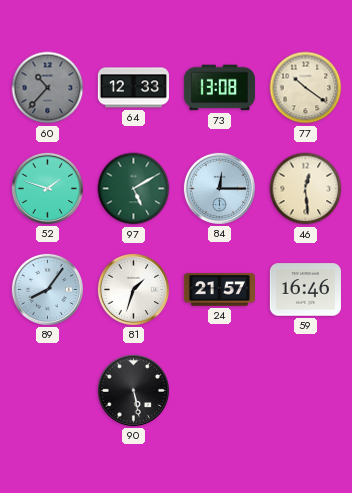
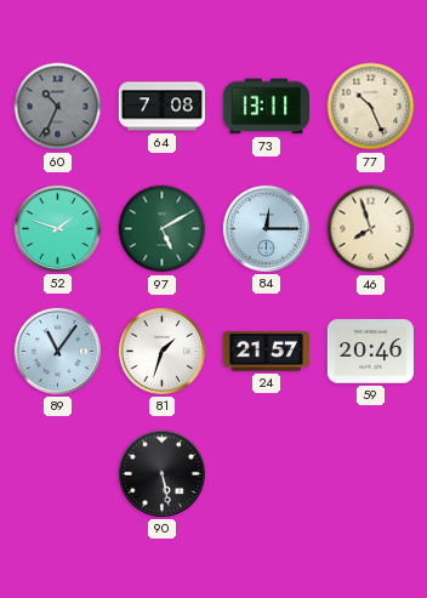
60: 10:37 -> 10:34 (58, 107)
64: 12:33 -> 7:08 (161, 107)
73: 13:08 -> 13:11 (266, 107)
77: 10:21 -> 10:26 (371, 107)
46: 12:29 -> 7:57 (371, 229)
89: 8:06 -> 11:06 (57, 351)
59: 16:46 -> 20:46 (370, 352)
